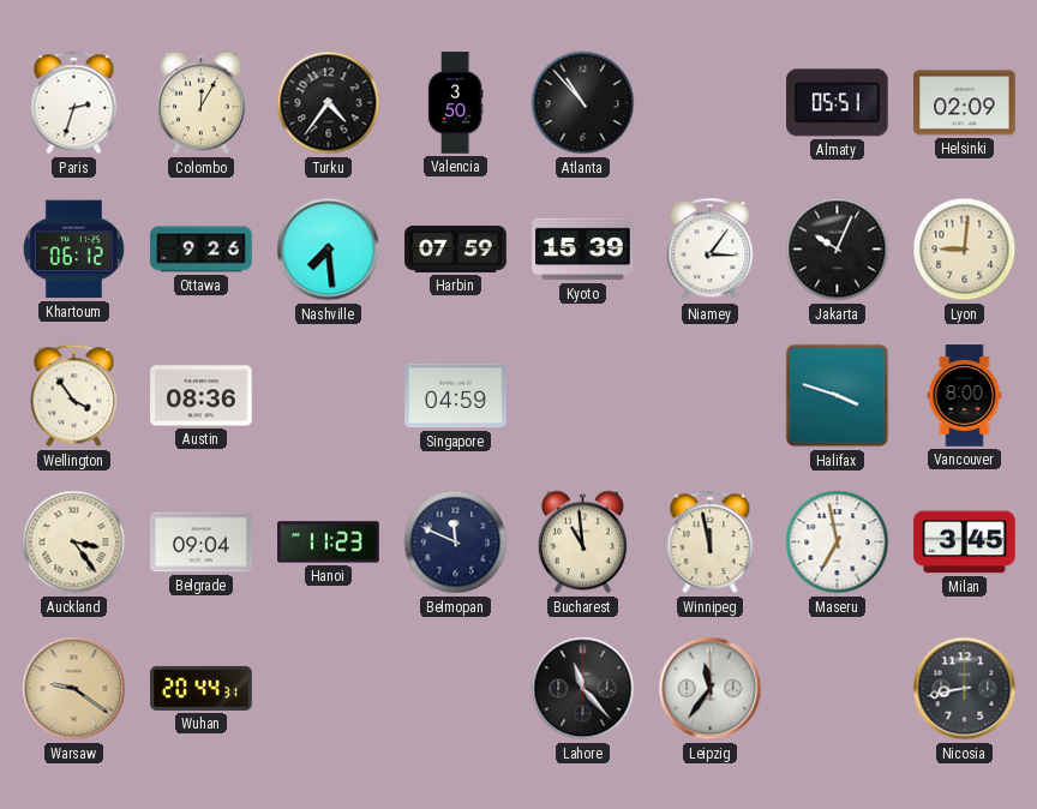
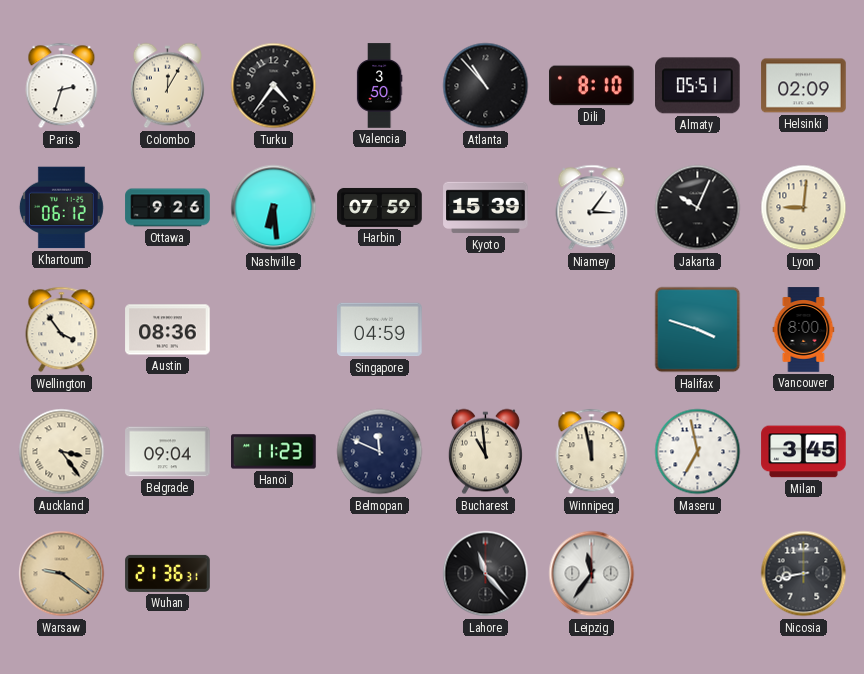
Dili: none -> 8:10 (592, 86)
Nashville: 7:29 -> 6:29 (274, 208)
Wuhan: 20:44 -> 21:36 (168, 573)
